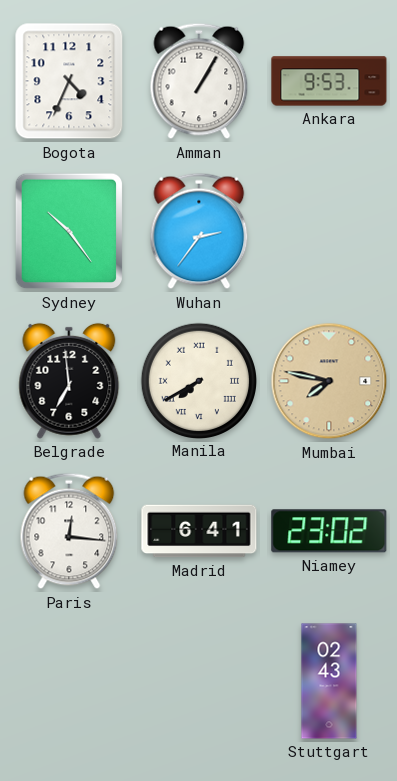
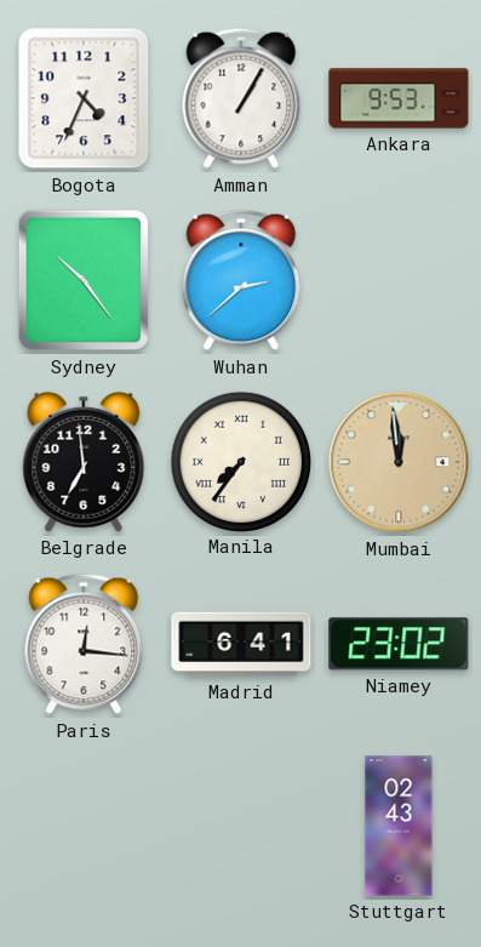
Wuhan: 2:36 -> 2:38 (241, 280)
Manila: 7:40 -> 7:36 (240, 461)
Mumbai: 7:47 -> 11:59 (399, 462)
